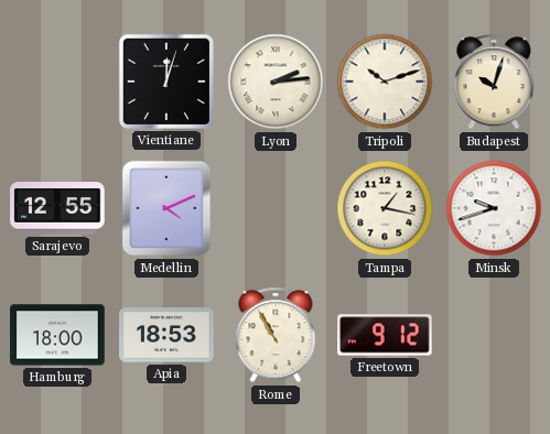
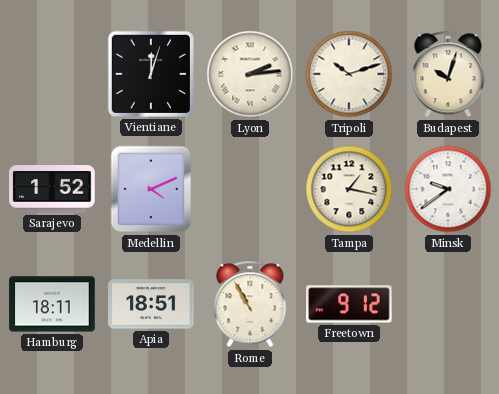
Sarajevo: 12:55 -> 1:52 (52, 189)
Minsk: 9:42 -> 9:39 (448, 189)
Hamburg: 18:00 -> 18:11 (52, 304)
Apia: 18:53 -> 18:51 (151, 304)
